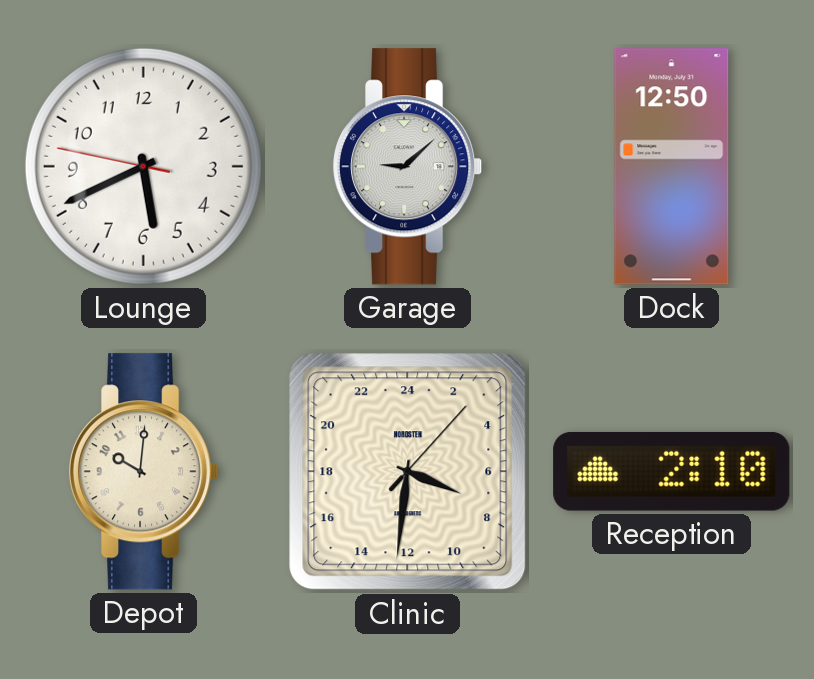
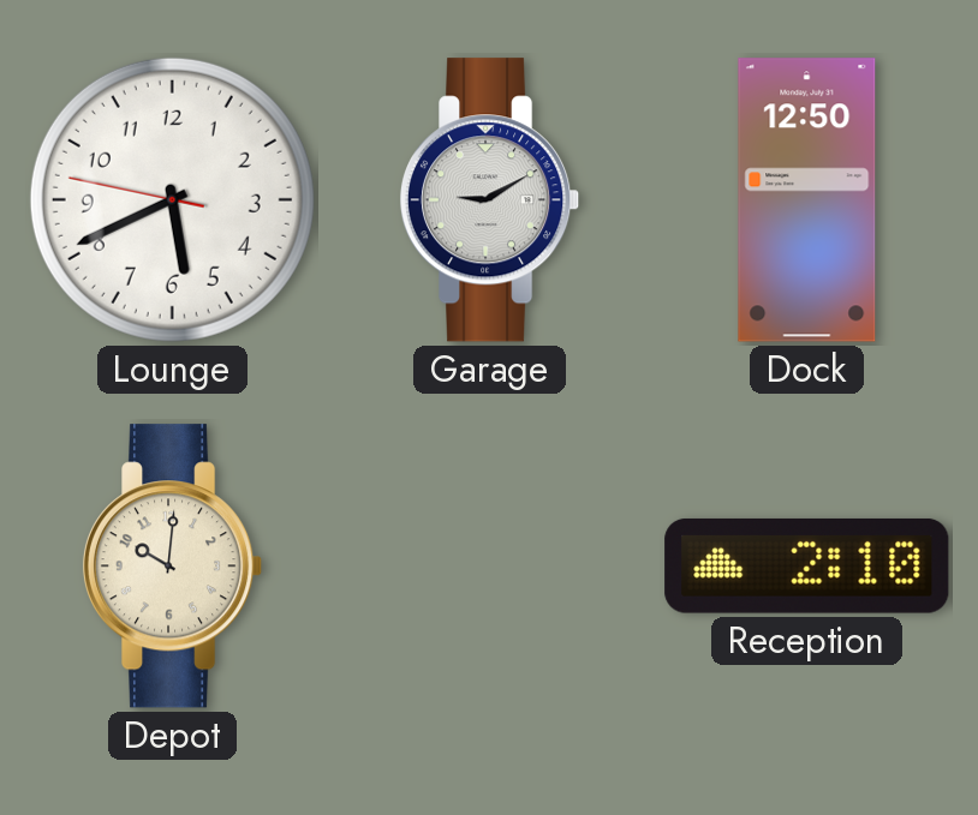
Garage: 9:08 -> 9:10 (490, 200)
Clinic: 7:31 -> none (408, 472)
